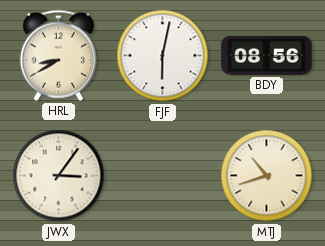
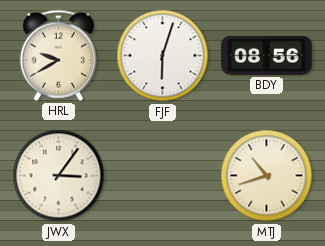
HRL: 8:40 -> 9:40 (58, 55)
FJF: 6:02 -> 6:03 (163, 56)
